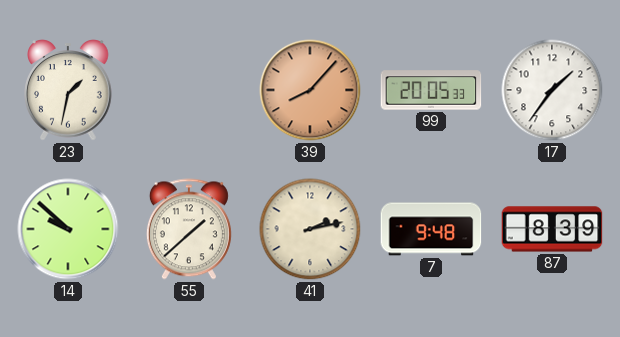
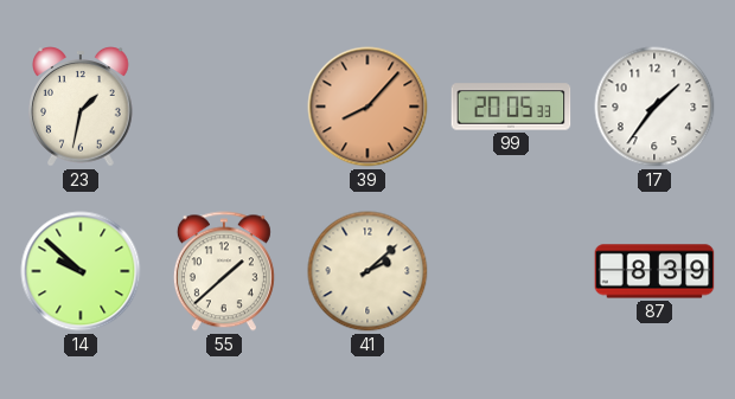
41: 2:13 -> 2:08 (367, 271)
7: 9:48 -> none (431, 229)
